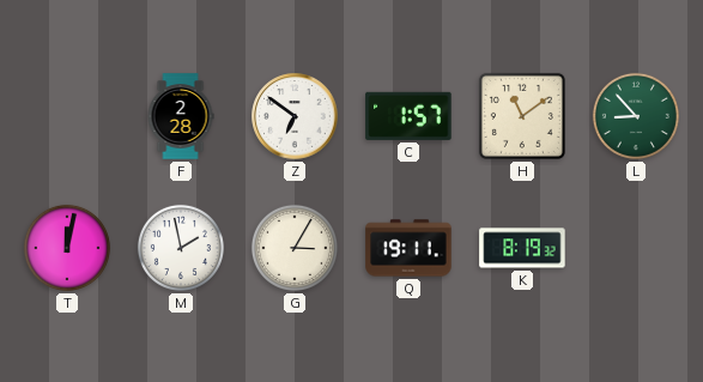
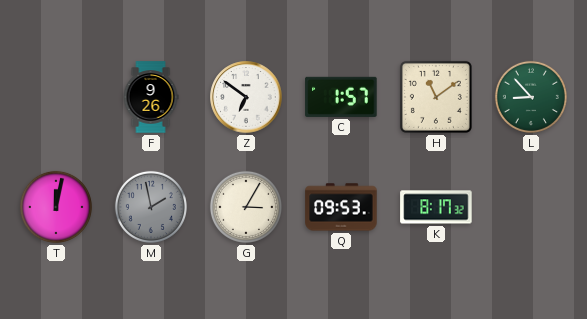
F: 2:28 -> 9:26 (151, 97)
M dial: white -> grey (151, 207)
Q: 19:11 -> 09:53 (341, 207)
K: 8:19 -> 8:17 (436, 207)
